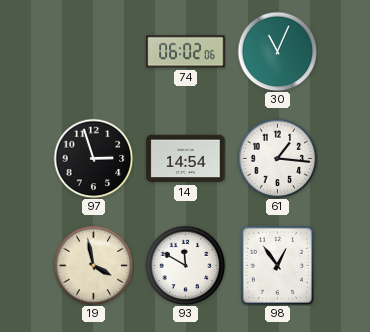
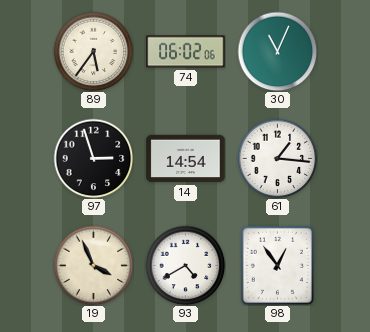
89: none -> 5:36 (93, 51)
19: 3:58 -> 3:56 (93, 265)
93: 11:50 -> 4:40 (185, 265)
